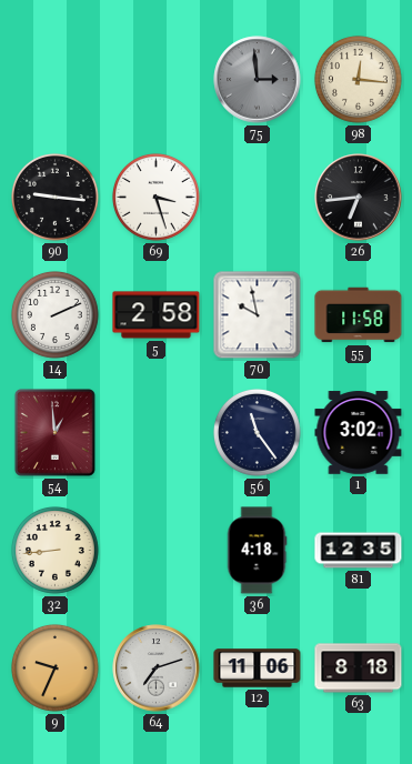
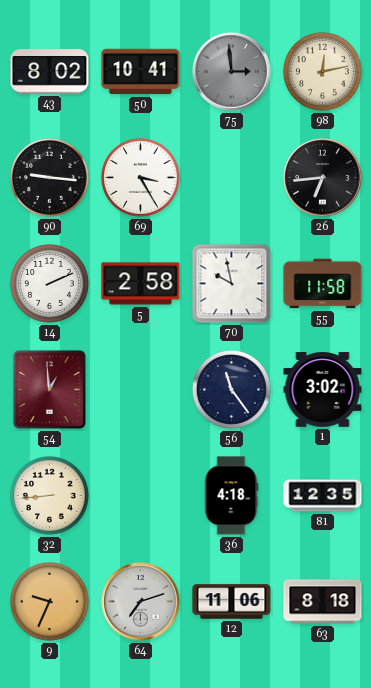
43: none -> 8:02 (50, 72)
50: none -> 10:41 (141, 72)
98: 12:16 -> 12:13 (322, 71)
69: 3:27 -> 3:25 (140, 177)
